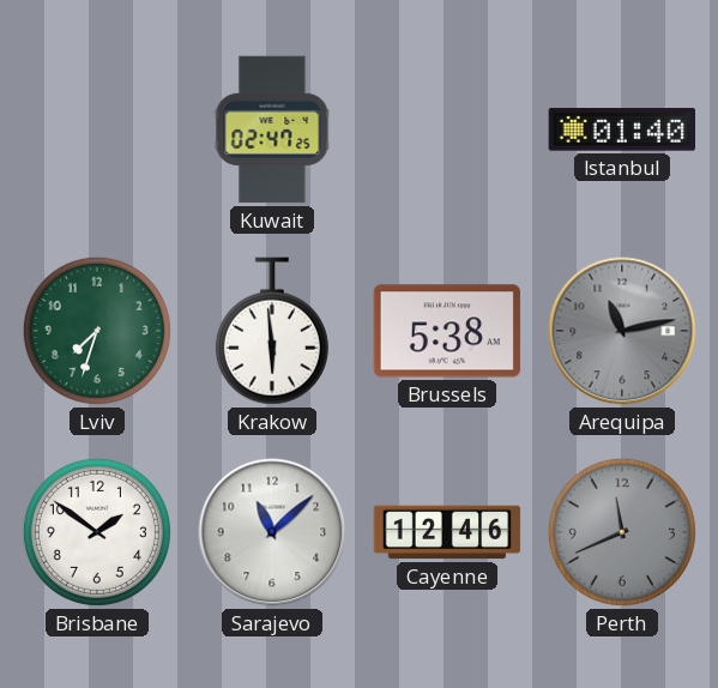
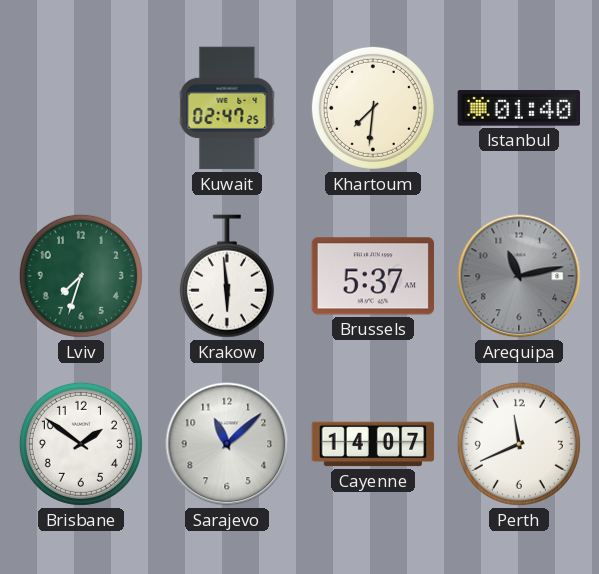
Khartoum: none -> 7:31 (373, 108)
Brussels: 5:38 -> 5:37 (373, 276)
Cayenne: 12:46 -> 14:07 (373, 444)
Perth dial: grey -> white (519, 444)
